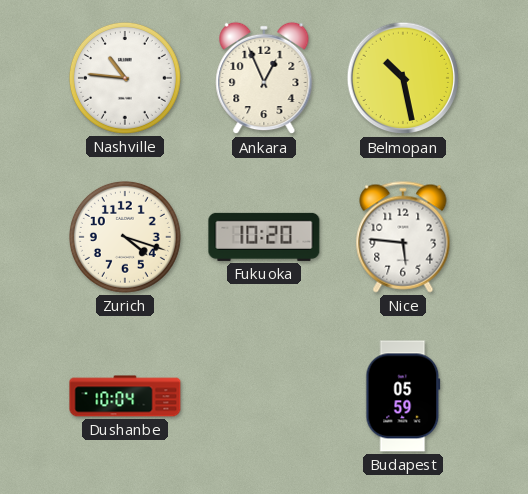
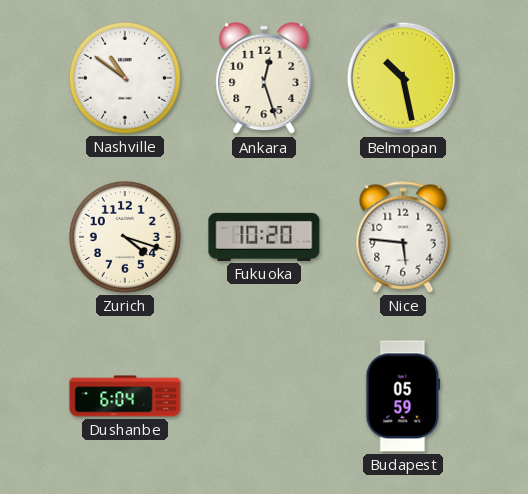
Nashville: 10:46 -> 10:51 (125, 78)
Ankara: 12:56 -> 12:27 (264, 78)
Dushanbe: 10:04 -> 6:04 (125, 396)
